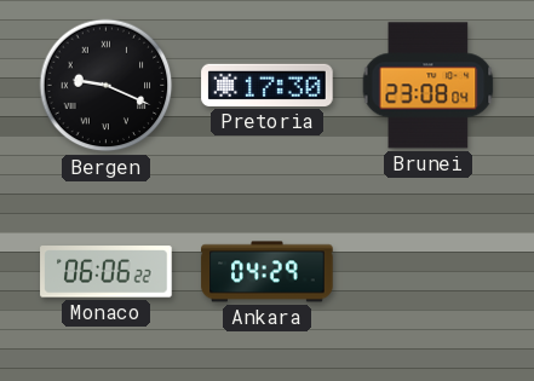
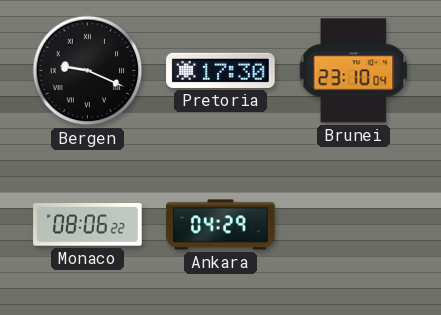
Brunei: 23:08 -> 23:10 (354, 71)
Monaco: 06:06 -> 08:06 (88, 225)
